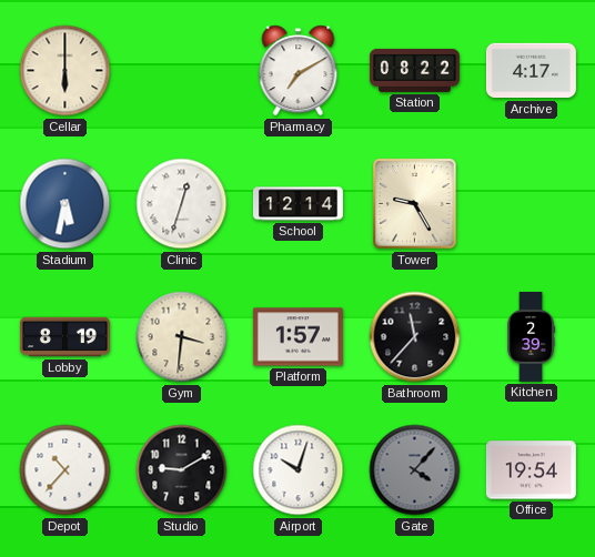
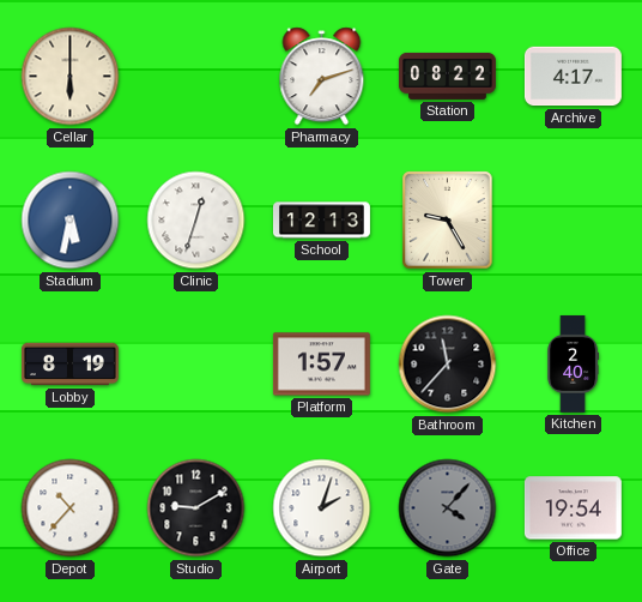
Pharmacy: 7:10 -> 7:12 (322, 77)
School: 12:14 -> 12:13 (321, 221)
Gym: 3:31 -> none (182, 337)
Kitchen: 2:39 -> 2:40 (574, 363)
Airport: 10:03 -> 2:03 (322, 508)
